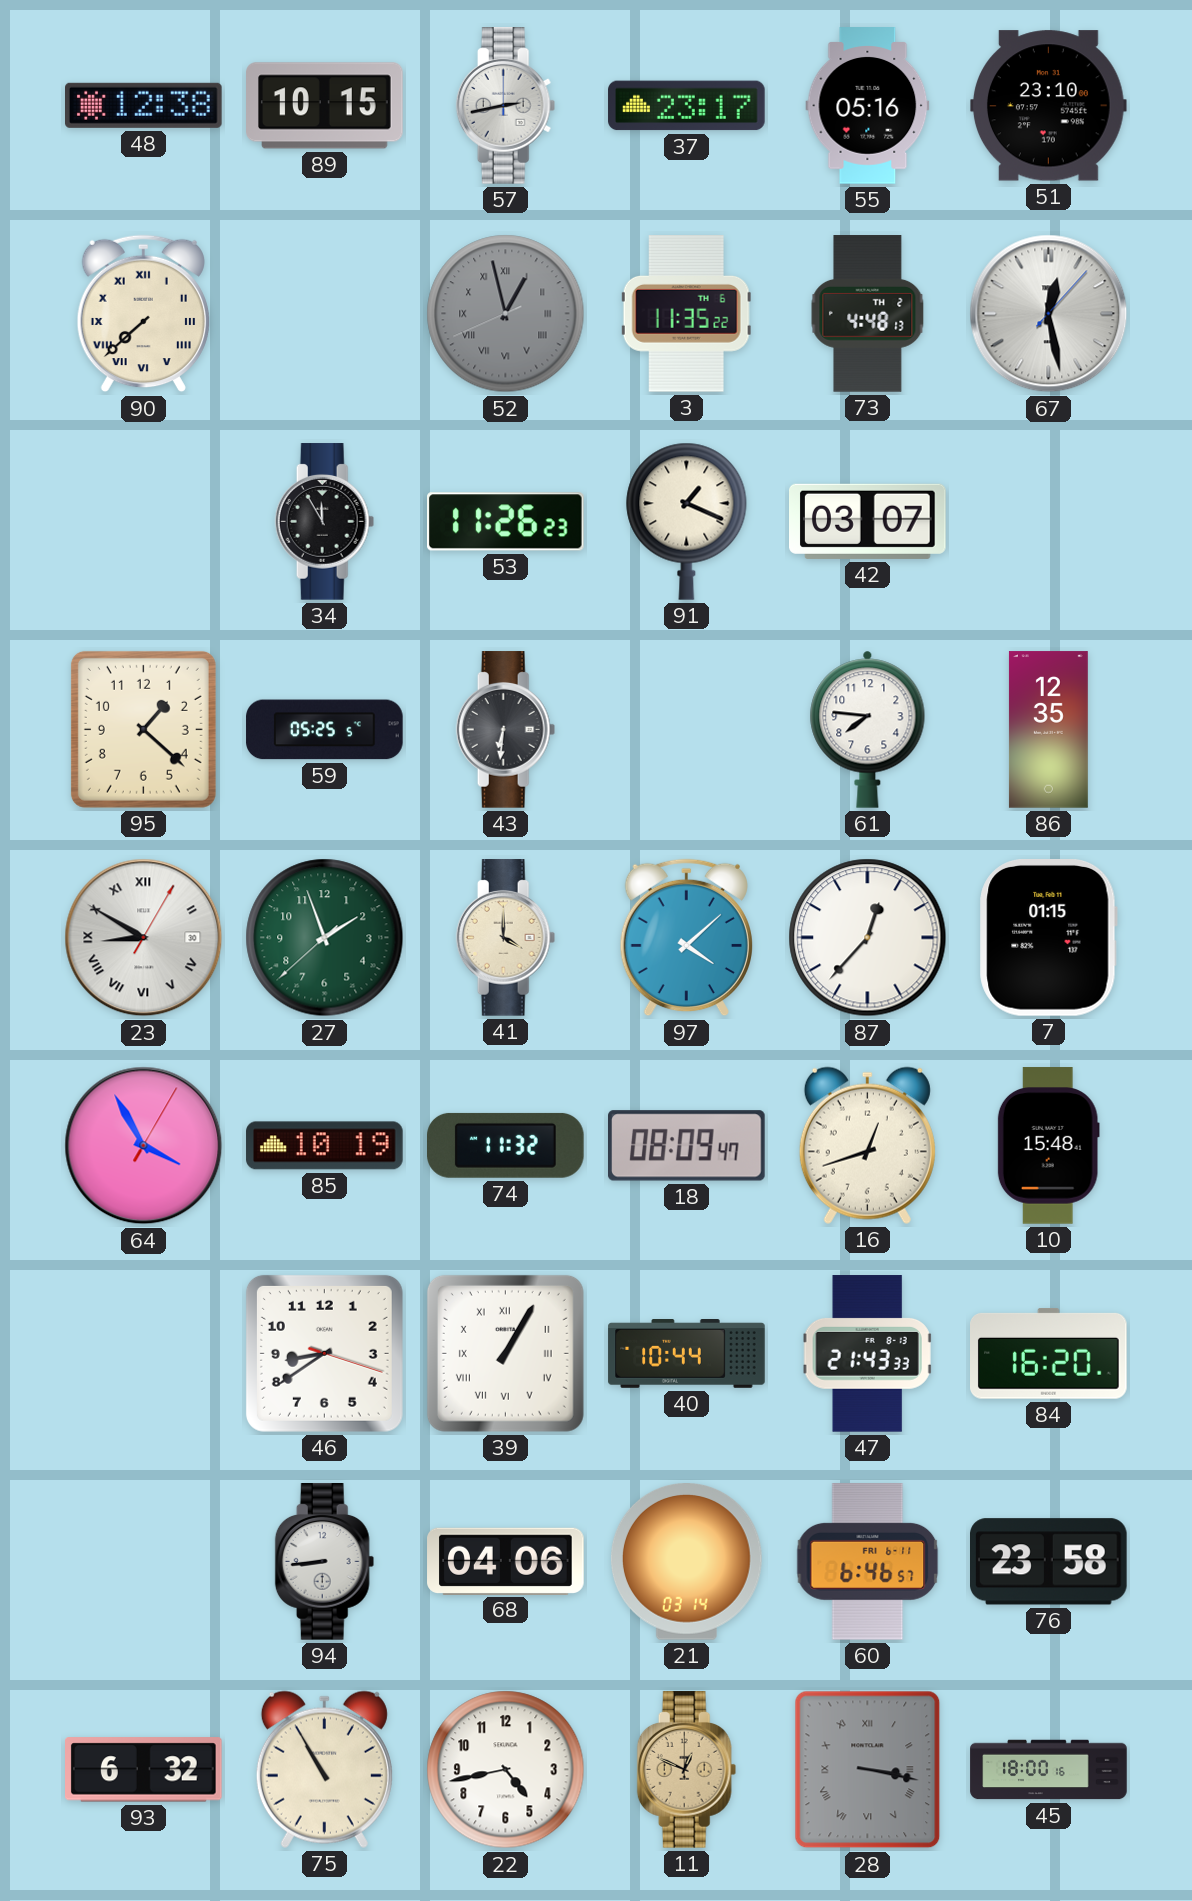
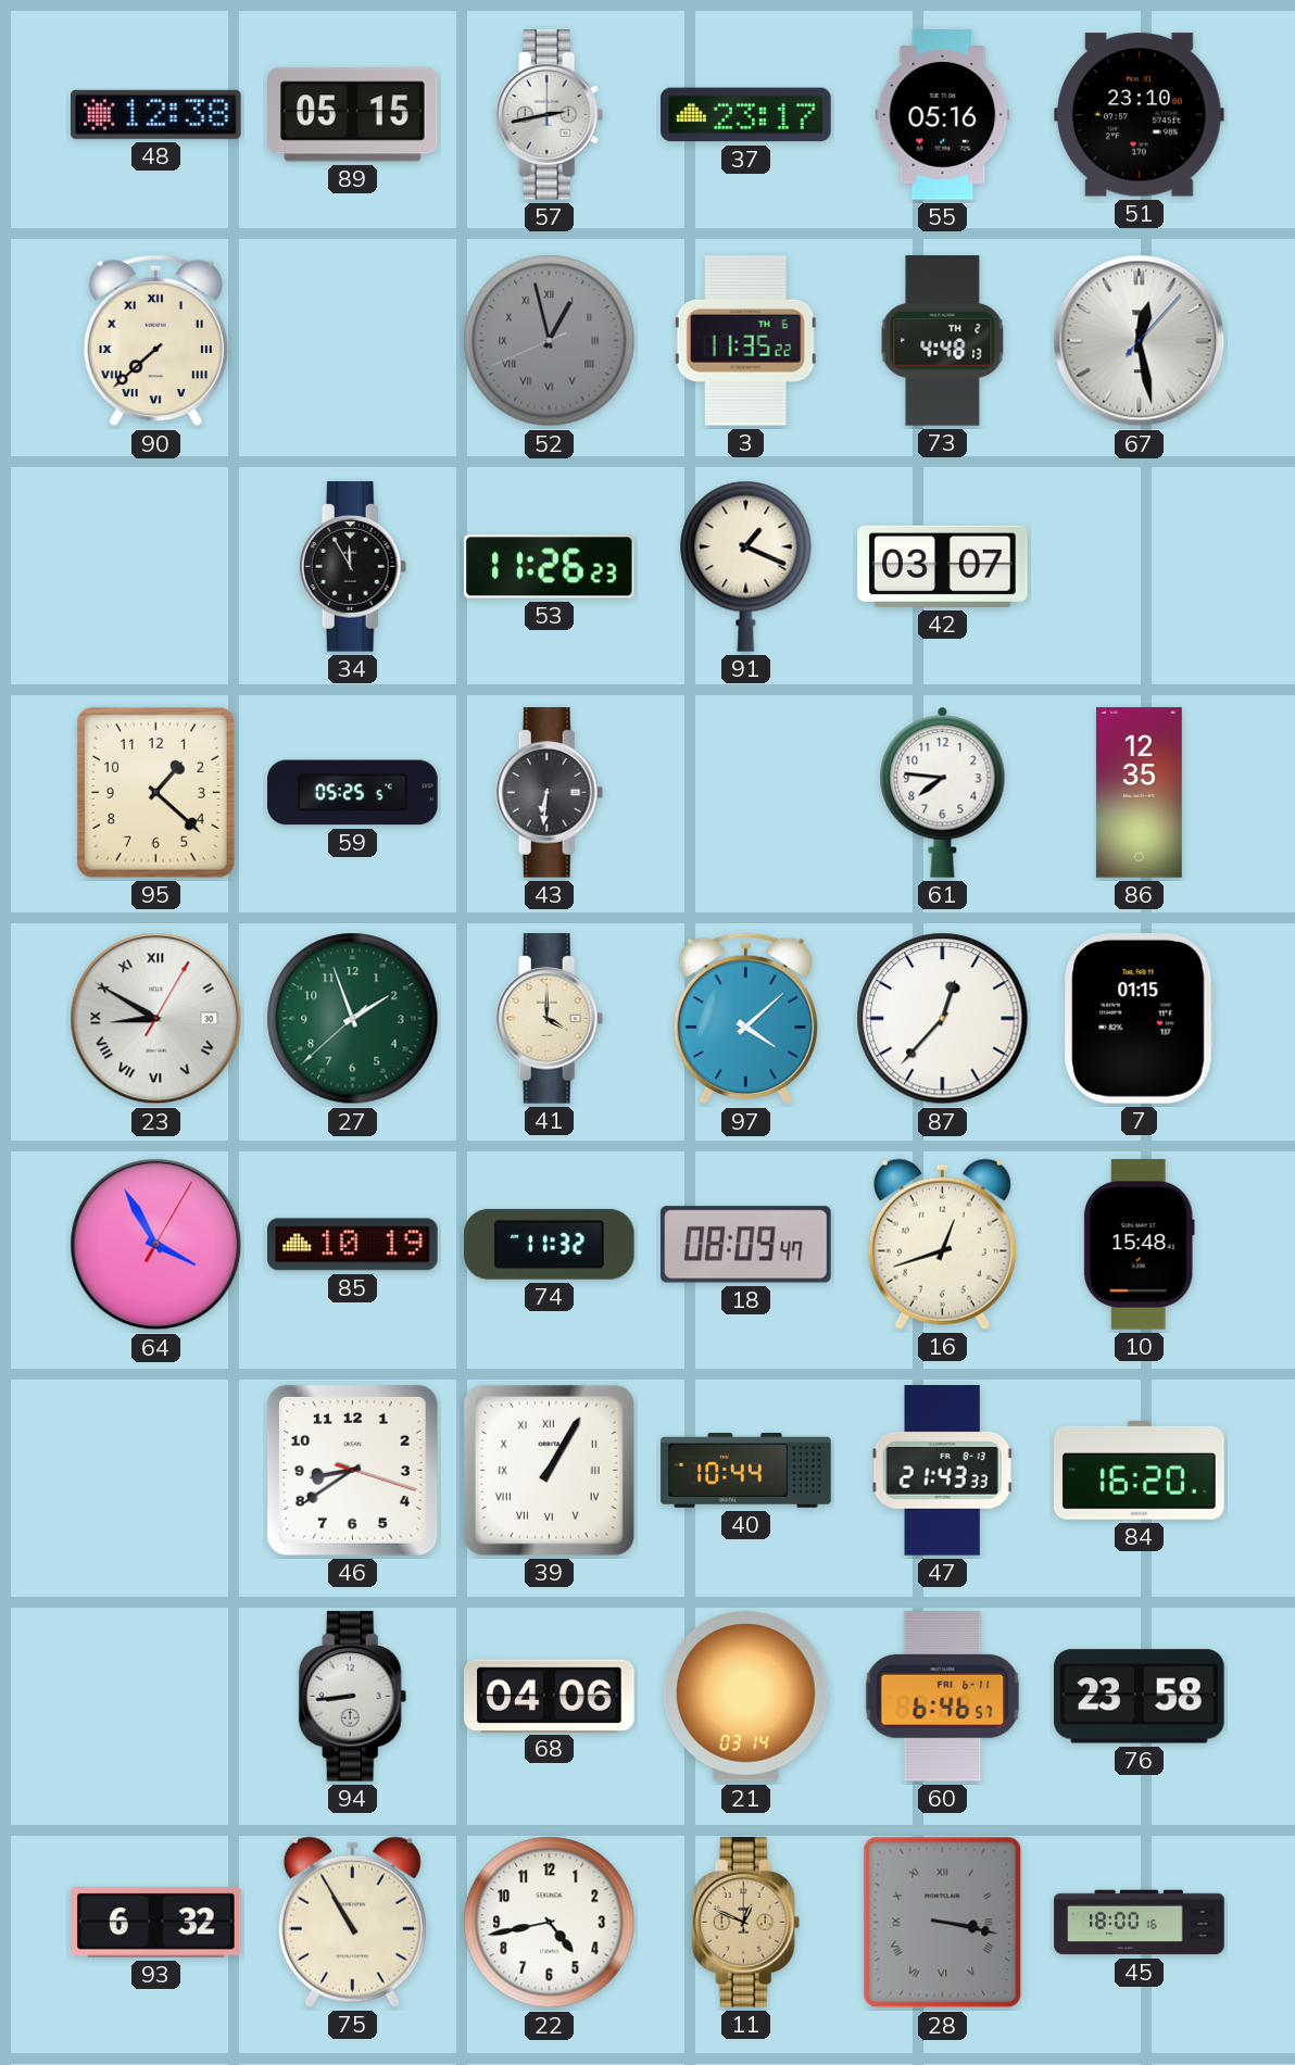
89: 10:15 -> 05:15 (353, 115)
